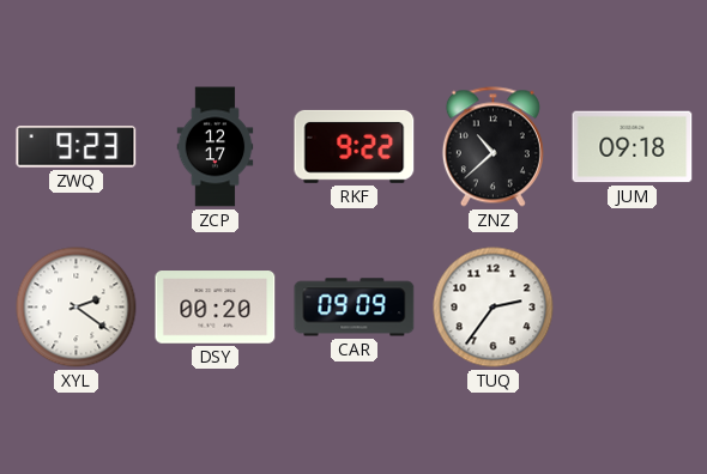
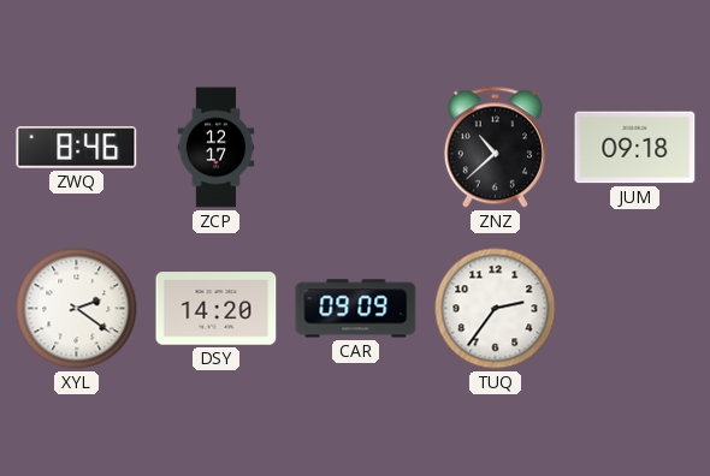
ZWQ: 9:23 -> 8:46 (77, 148)
RKF: 9:22 -> none (355, 146)
DSY: 00:20 -> 14:20 (217, 309)
